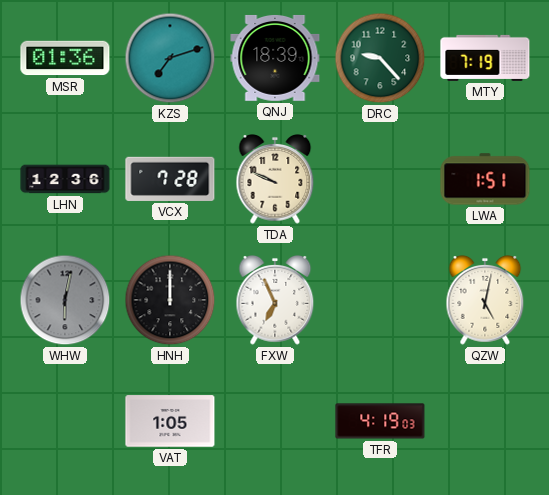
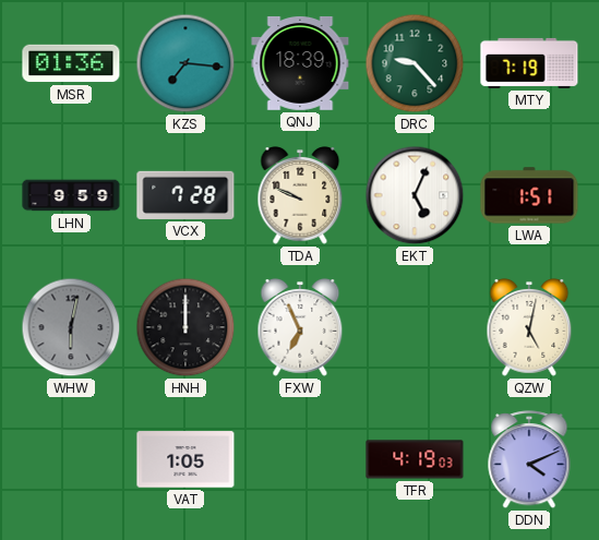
KZS: 7:12 -> 7:16 (185, 63)
LHN: 12:36 -> 9:59 (71, 195)
EKT: none -> 5:04 (415, 195)
DDN: none -> 4:11 (529, 460)
